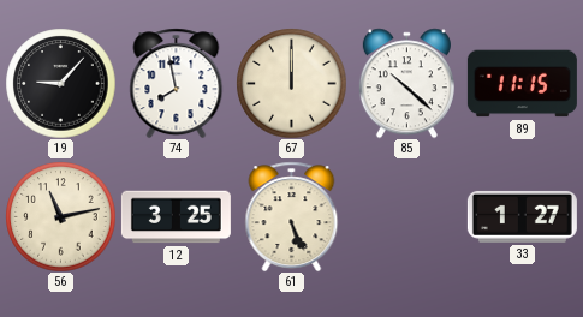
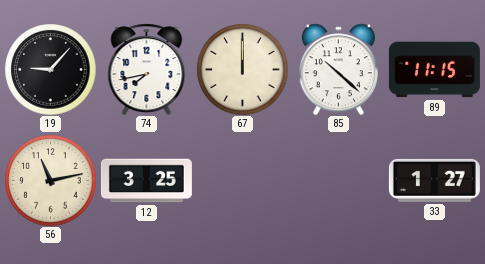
74: 7:58 -> 7:43 (147, 69)
61: 5:26 -> none (292, 216)
